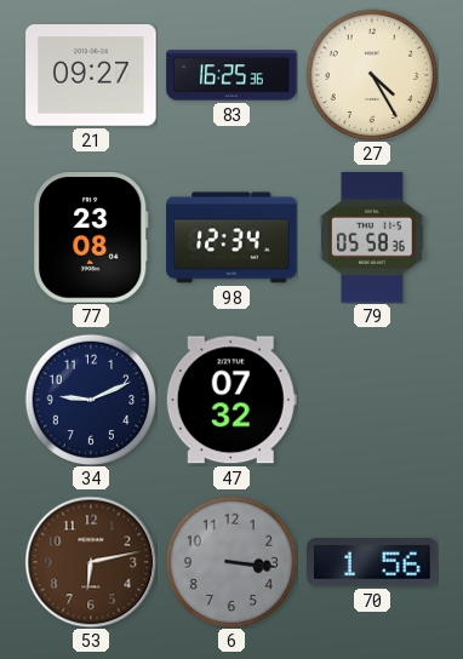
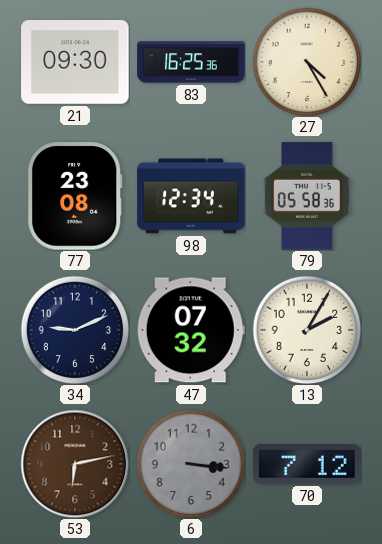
21: 09:27 -> 09:30 (75, 63)
13: none -> 2:05 (307, 330)
70: 1:56 -> 7:12 (307, 464)
